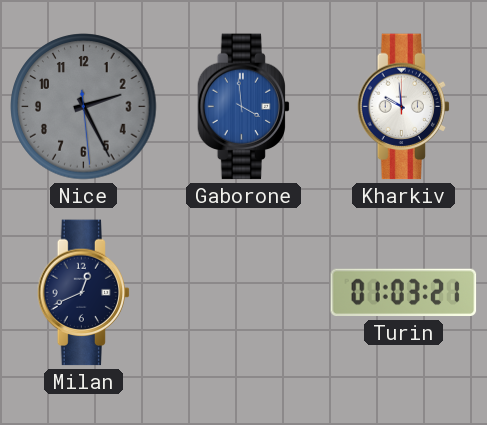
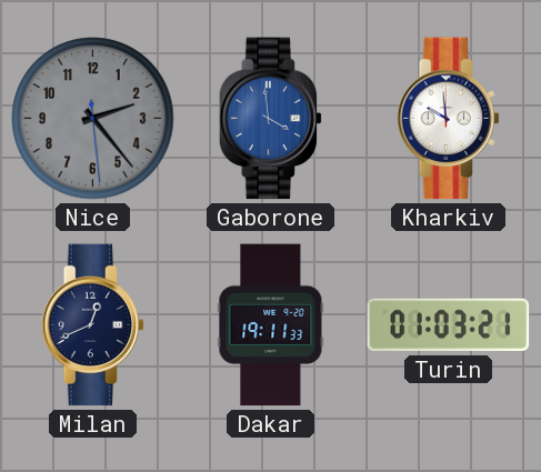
Nice: 2:25 -> 2:23 (93, 119)
Dakar: none -> 19:11 (271, 325)
